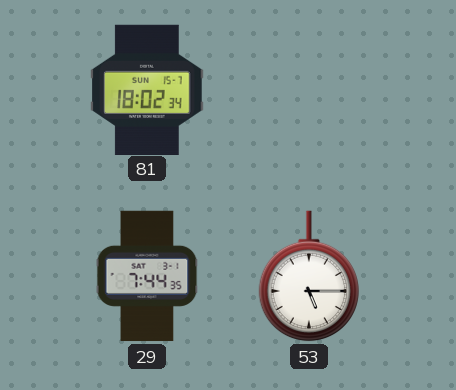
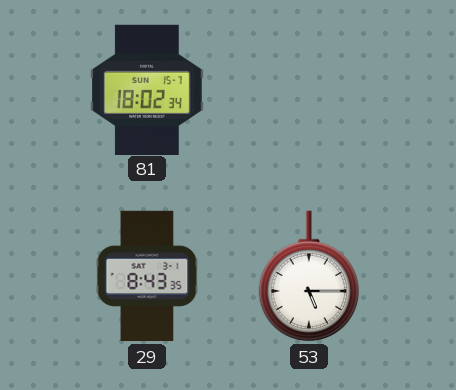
29: 7:44 -> 8:43 (147, 276)
